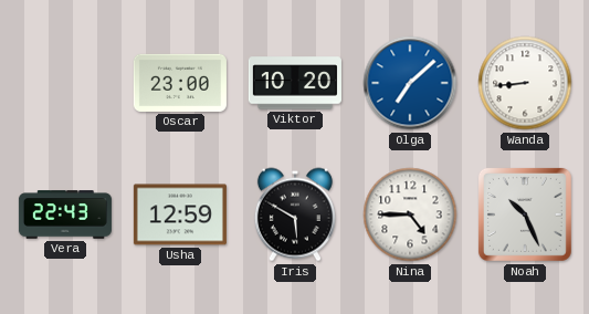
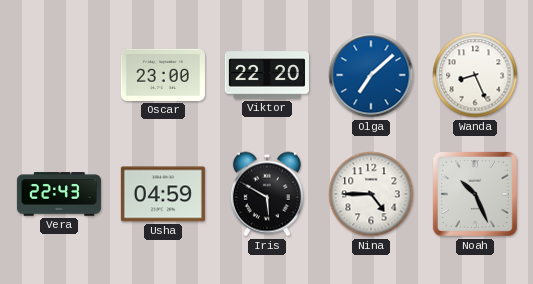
Viktor: 10:20 -> 22:20 (267, 75)
Wanda: 8:44 -> 8:26 (475, 75)
Usha: 12:59 -> 04:59 (163, 194)
